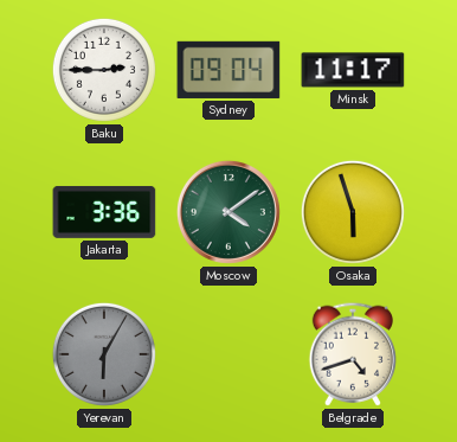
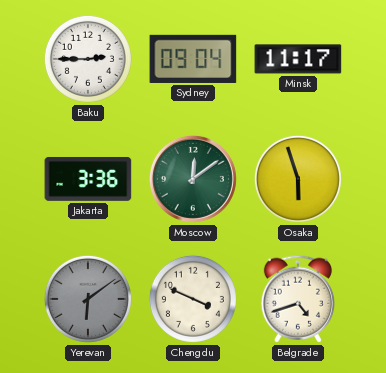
Moscow: 4:09 -> 12:09 (193, 179)
Yerevan: 6:05 -> 6:09 (88, 299)
Chengdu: none -> 3:49 (193, 299)
